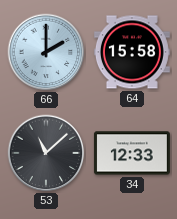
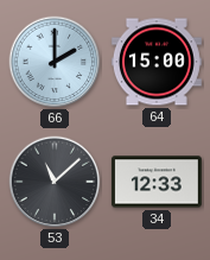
64: 15:58 -> 15:00 (157, 62)
